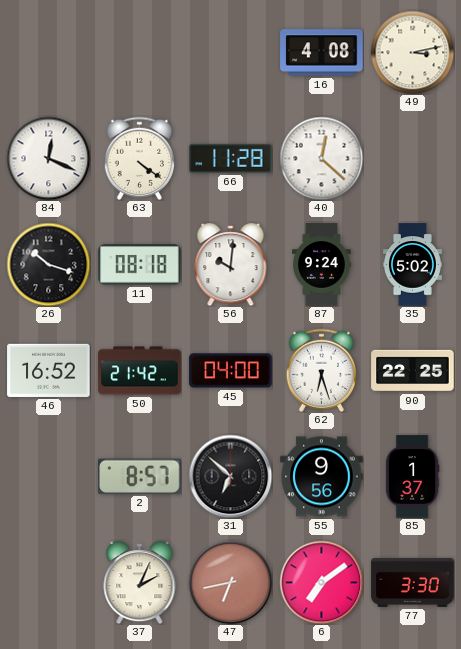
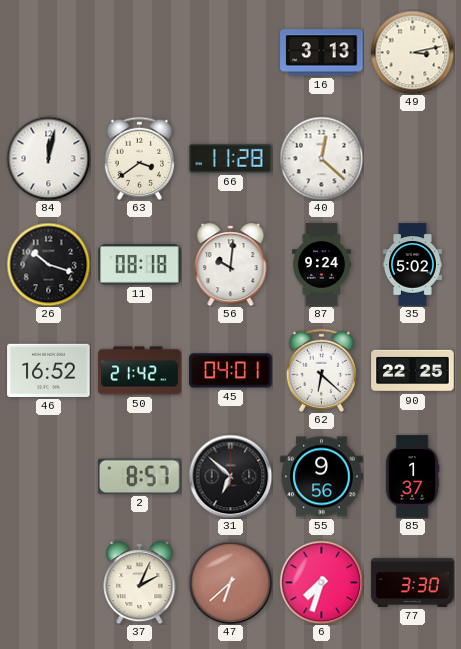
16: 4:08 -> 3:13 (322, 53)
84: 12:19 -> 12:02 (48, 158)
63: 4:21 -> 3:39 (139, 158)
45: 04:00 -> 04:01 (231, 371)
62: 6:27 -> 6:22 (321, 370)
47: 6:43 -> 6:38 (230, 582)
6: 7:09 -> 7:33 (321, 582)
